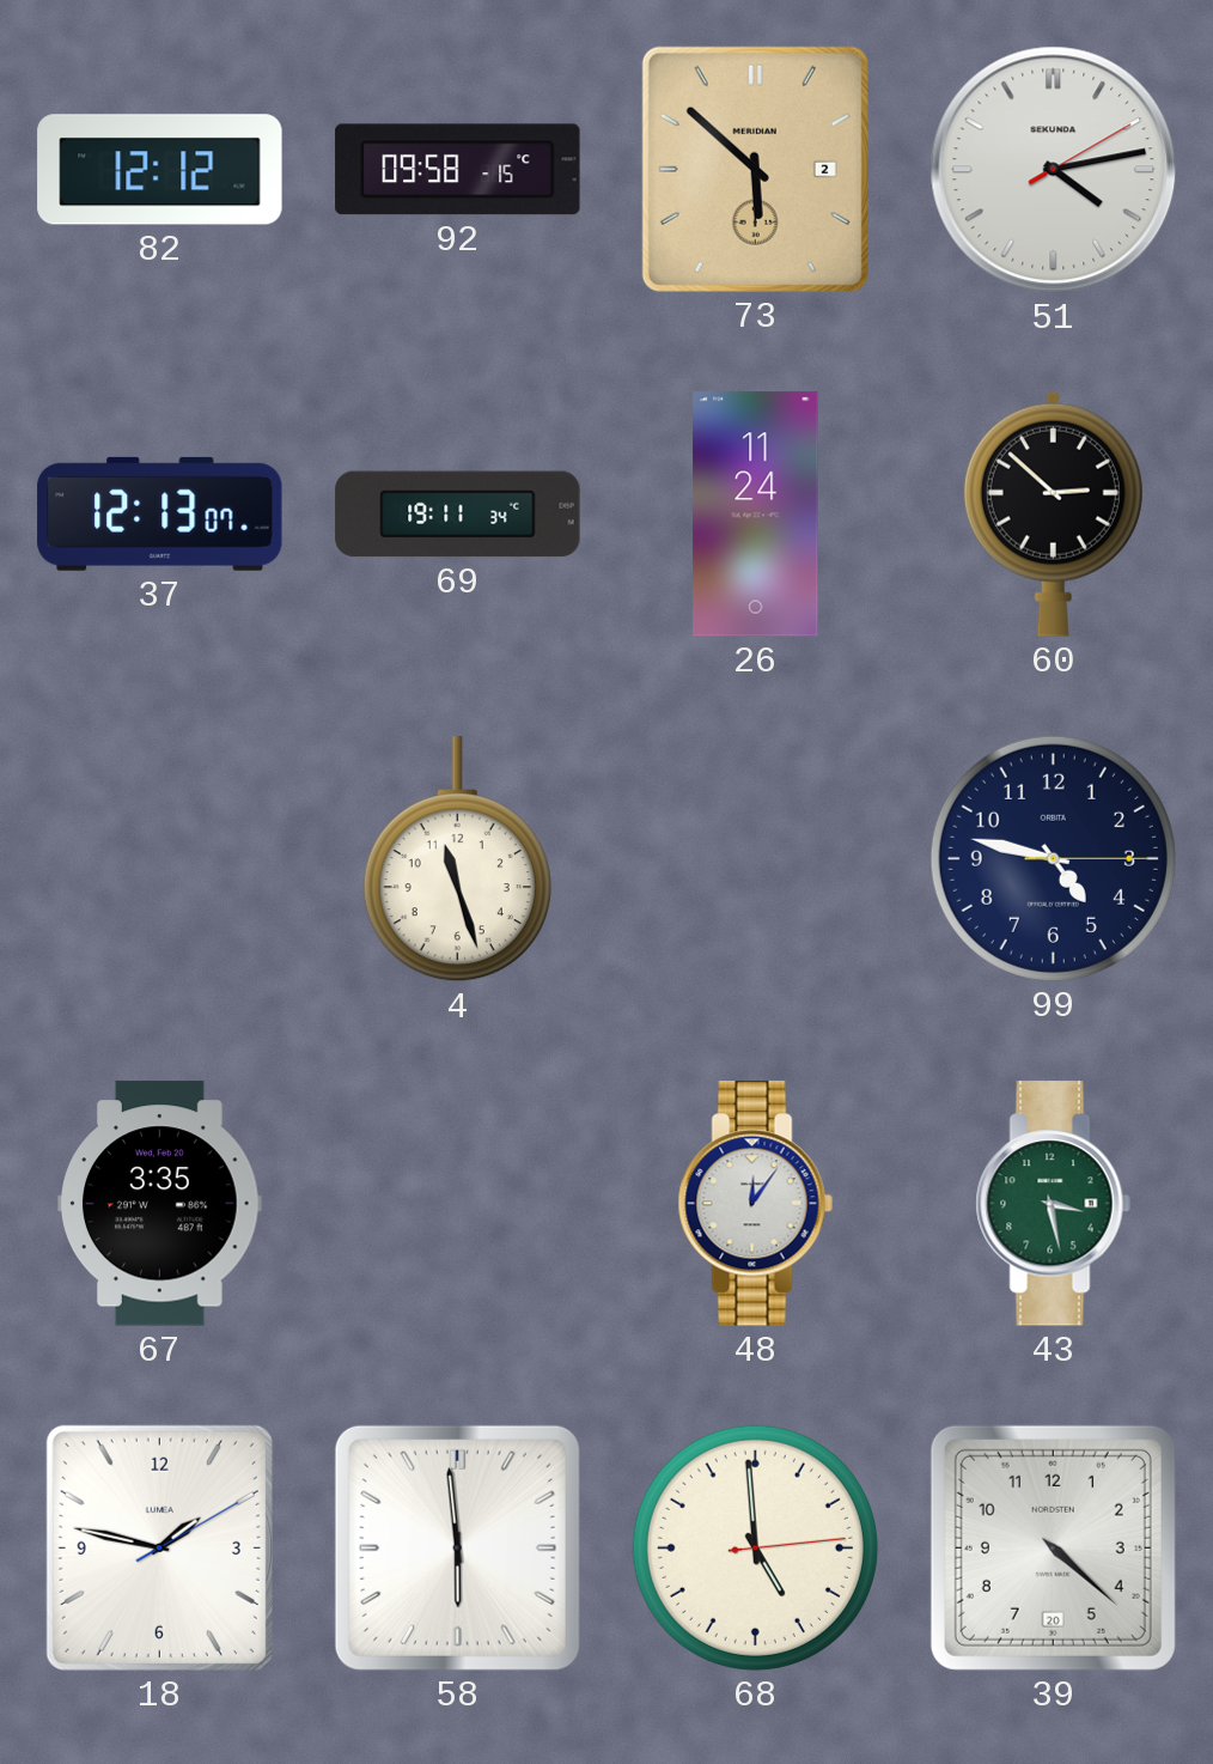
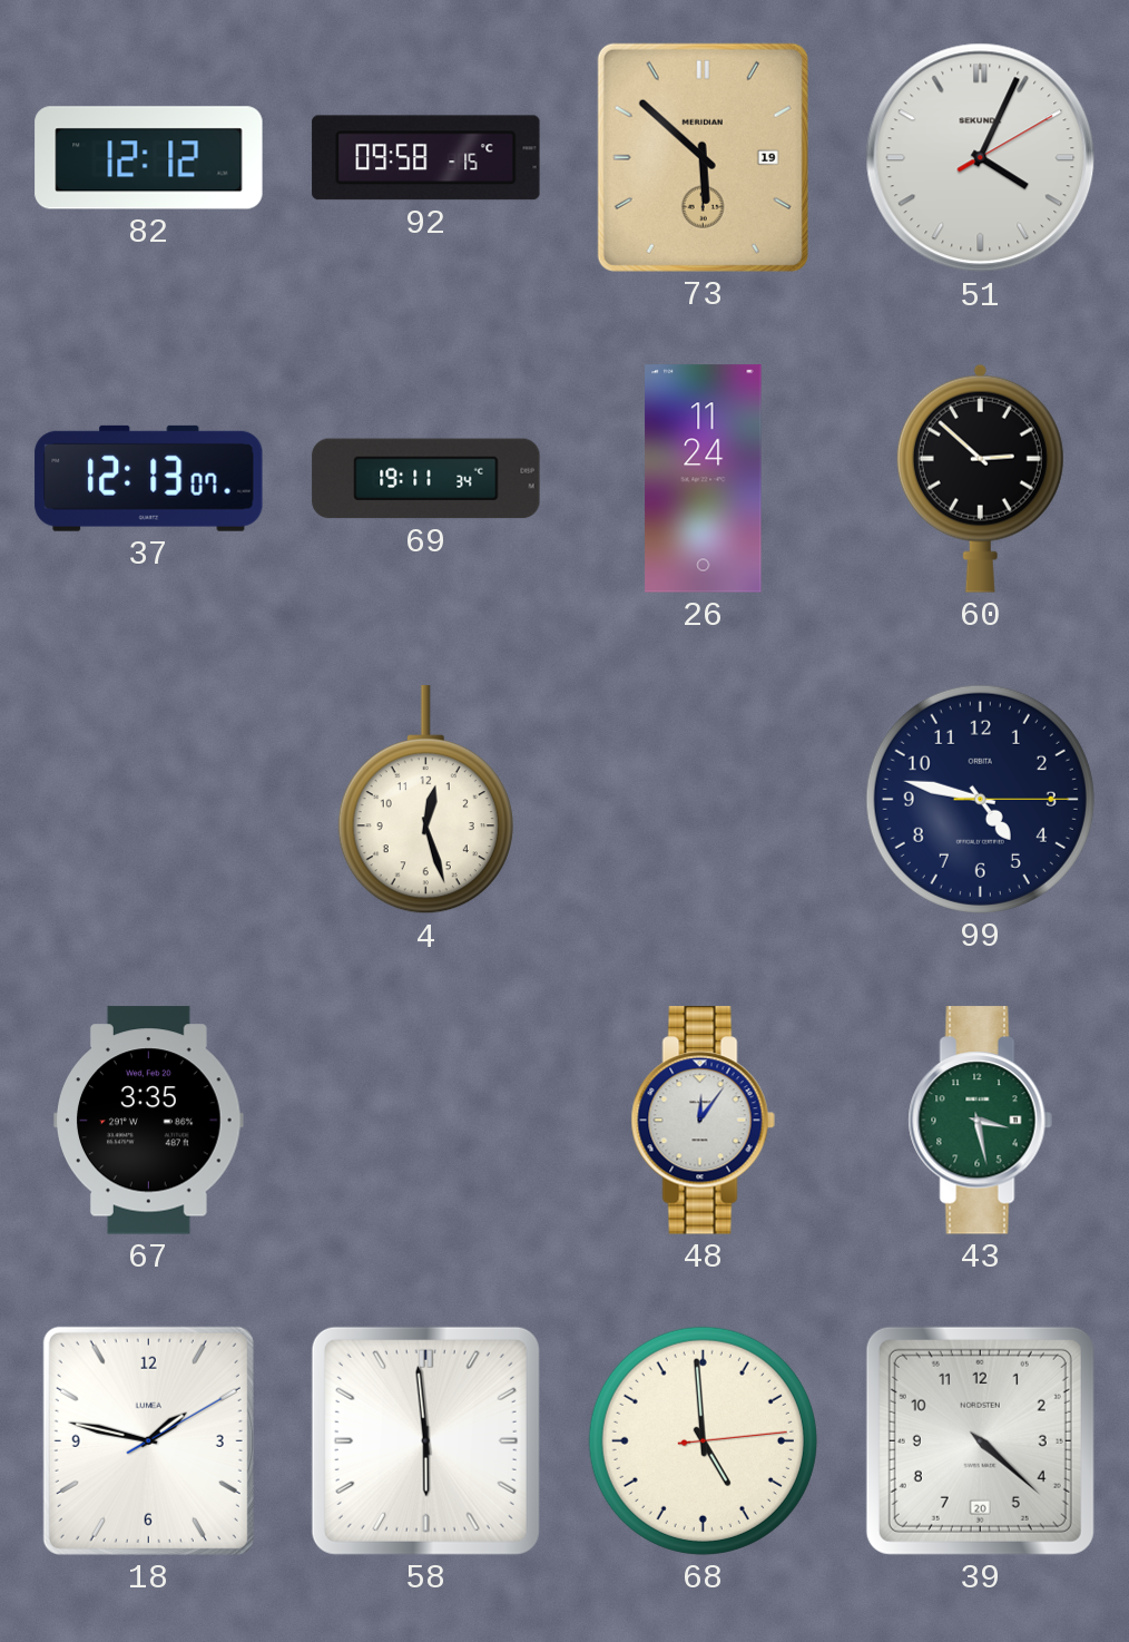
73 date: 2 -> 19 (703, 157)
51: 4:13 -> 4:04 (981, 158)
4: 11:27 -> 12:27 (425, 800)
